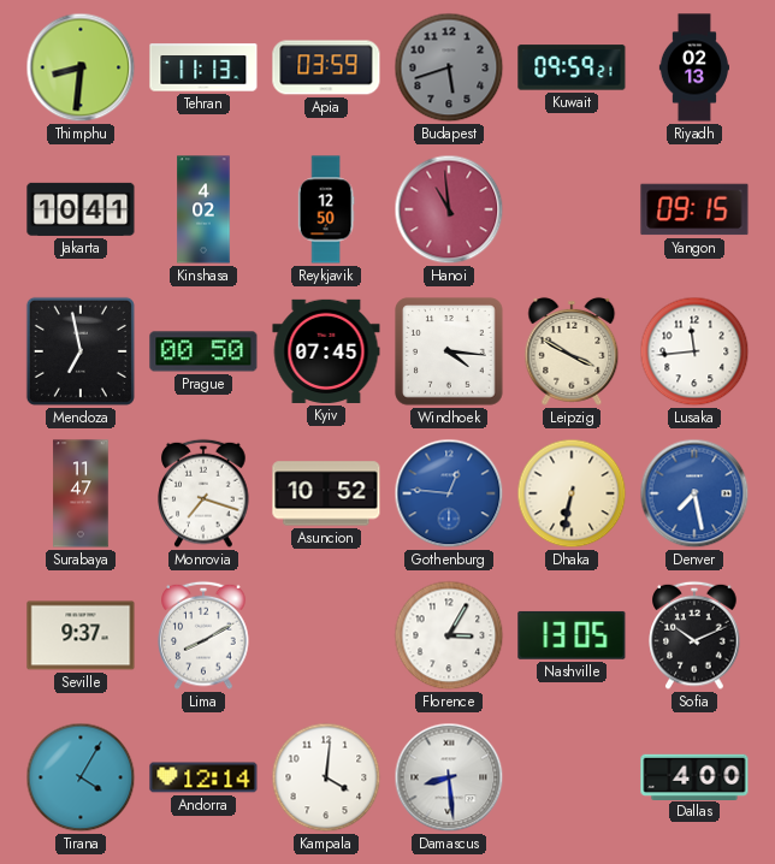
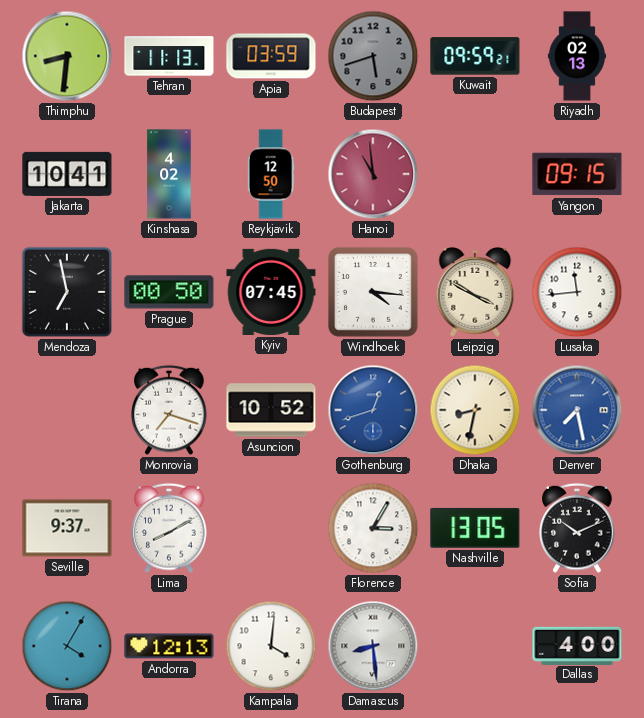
Surabaya: 11:47 -> none (81, 493)
Gothenburg: 12:46 -> 12:42 (373, 410)
Dhaka: 6:32 -> 8:32 (475, 410)
Andorra: 12:14 -> 12:13 (169, 646)
